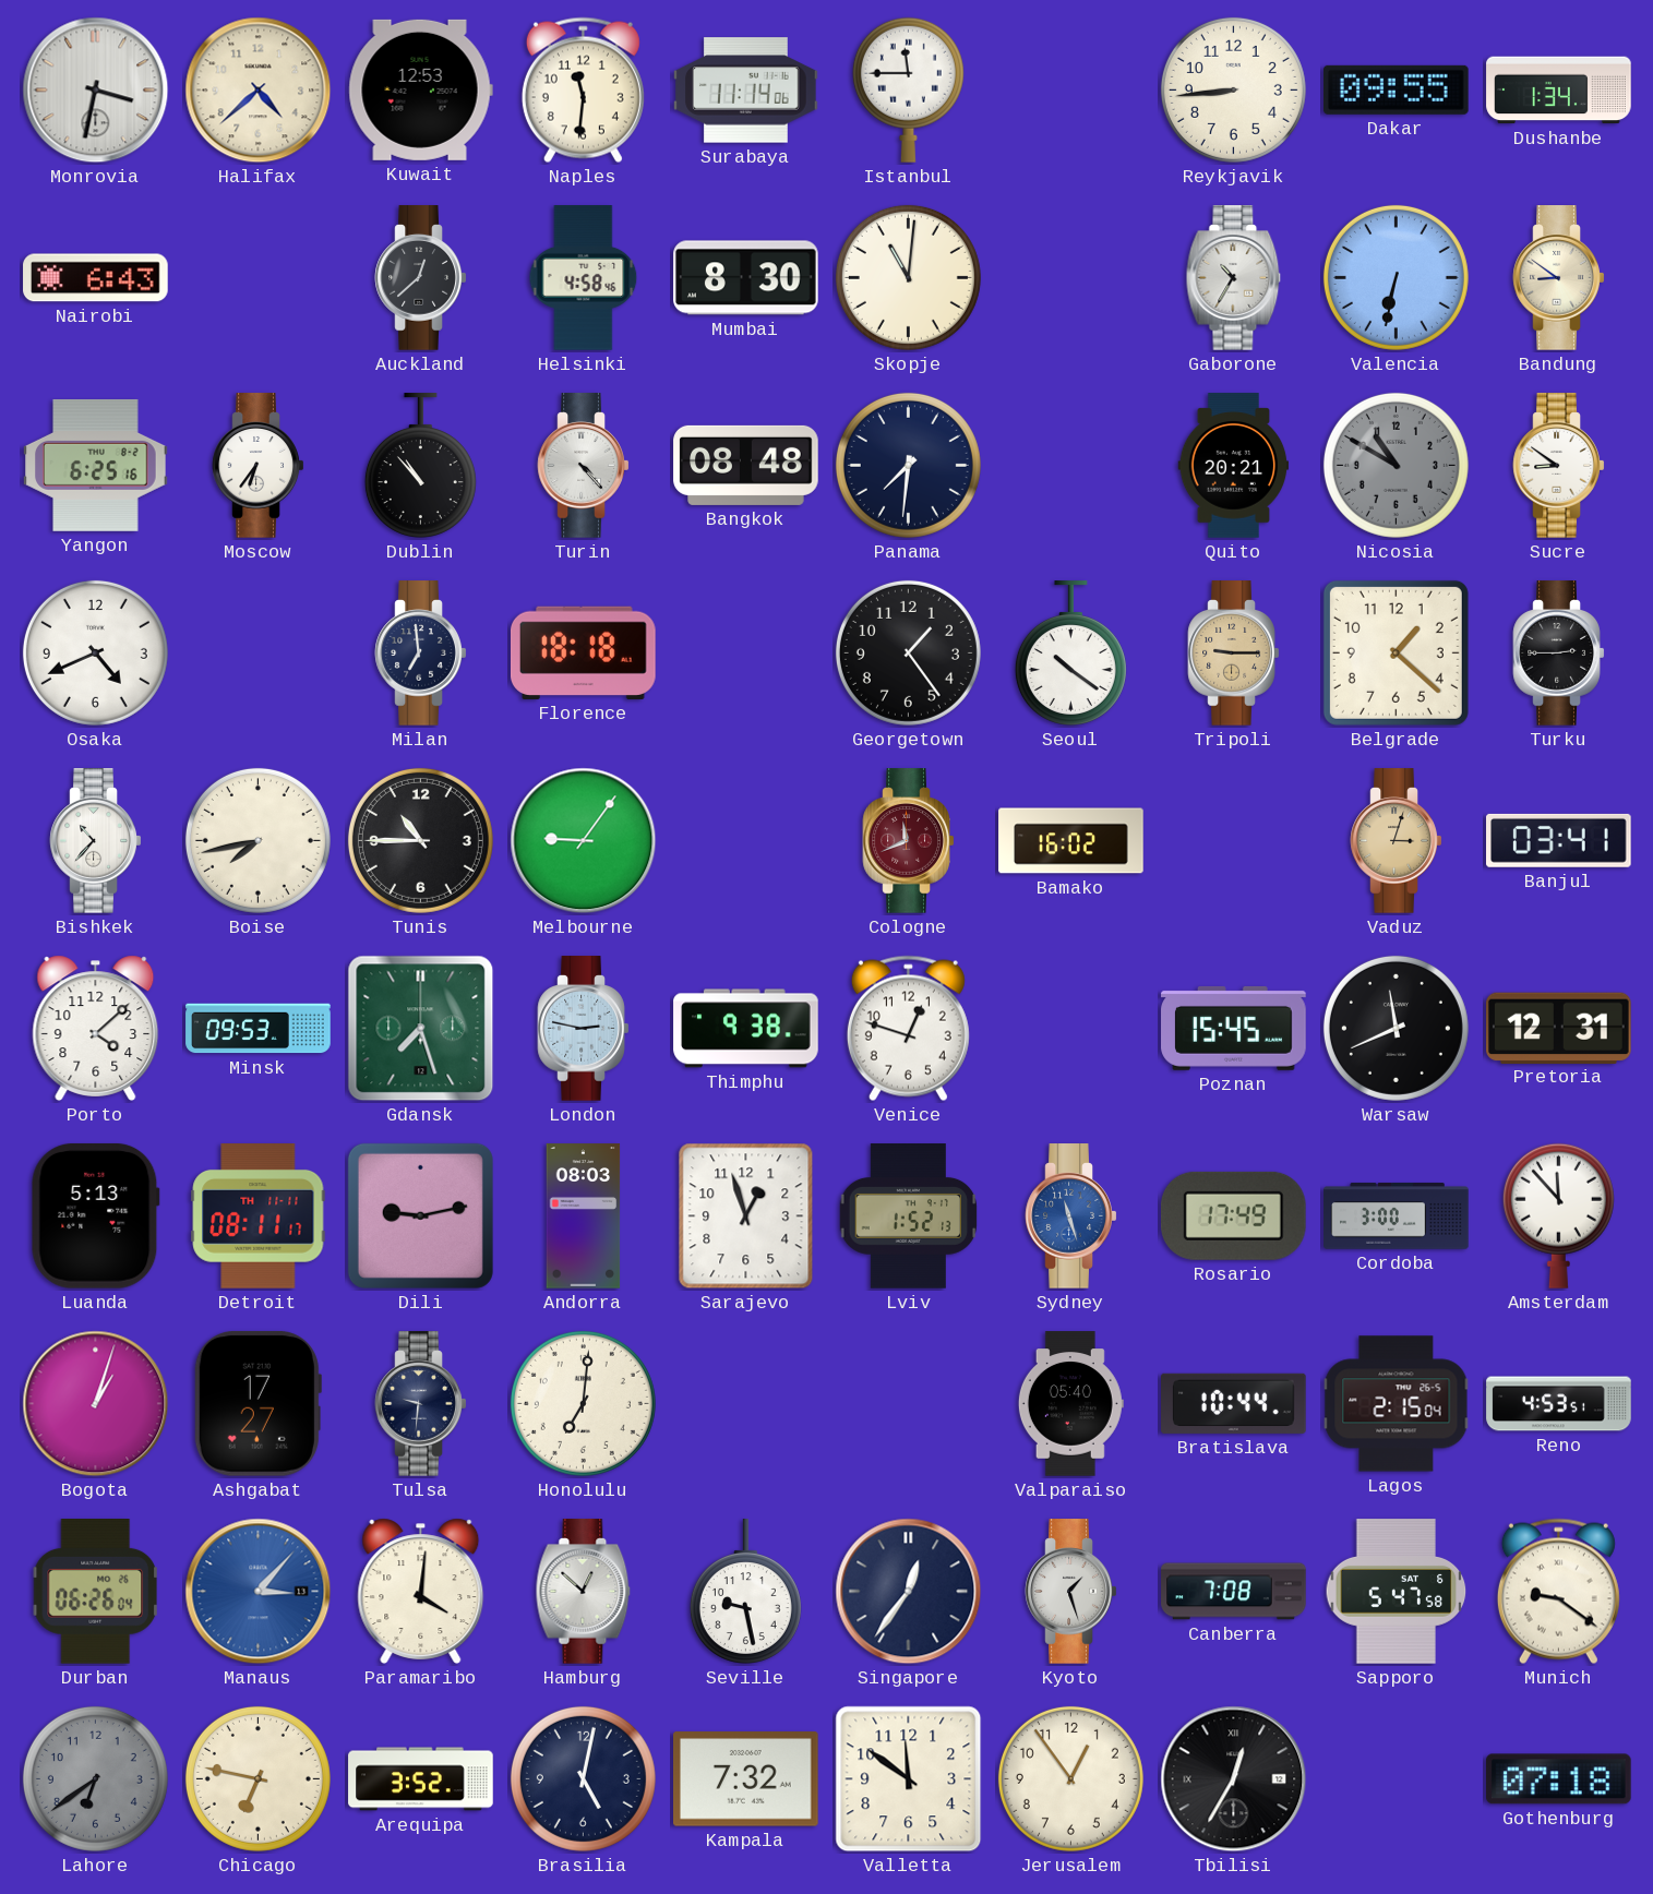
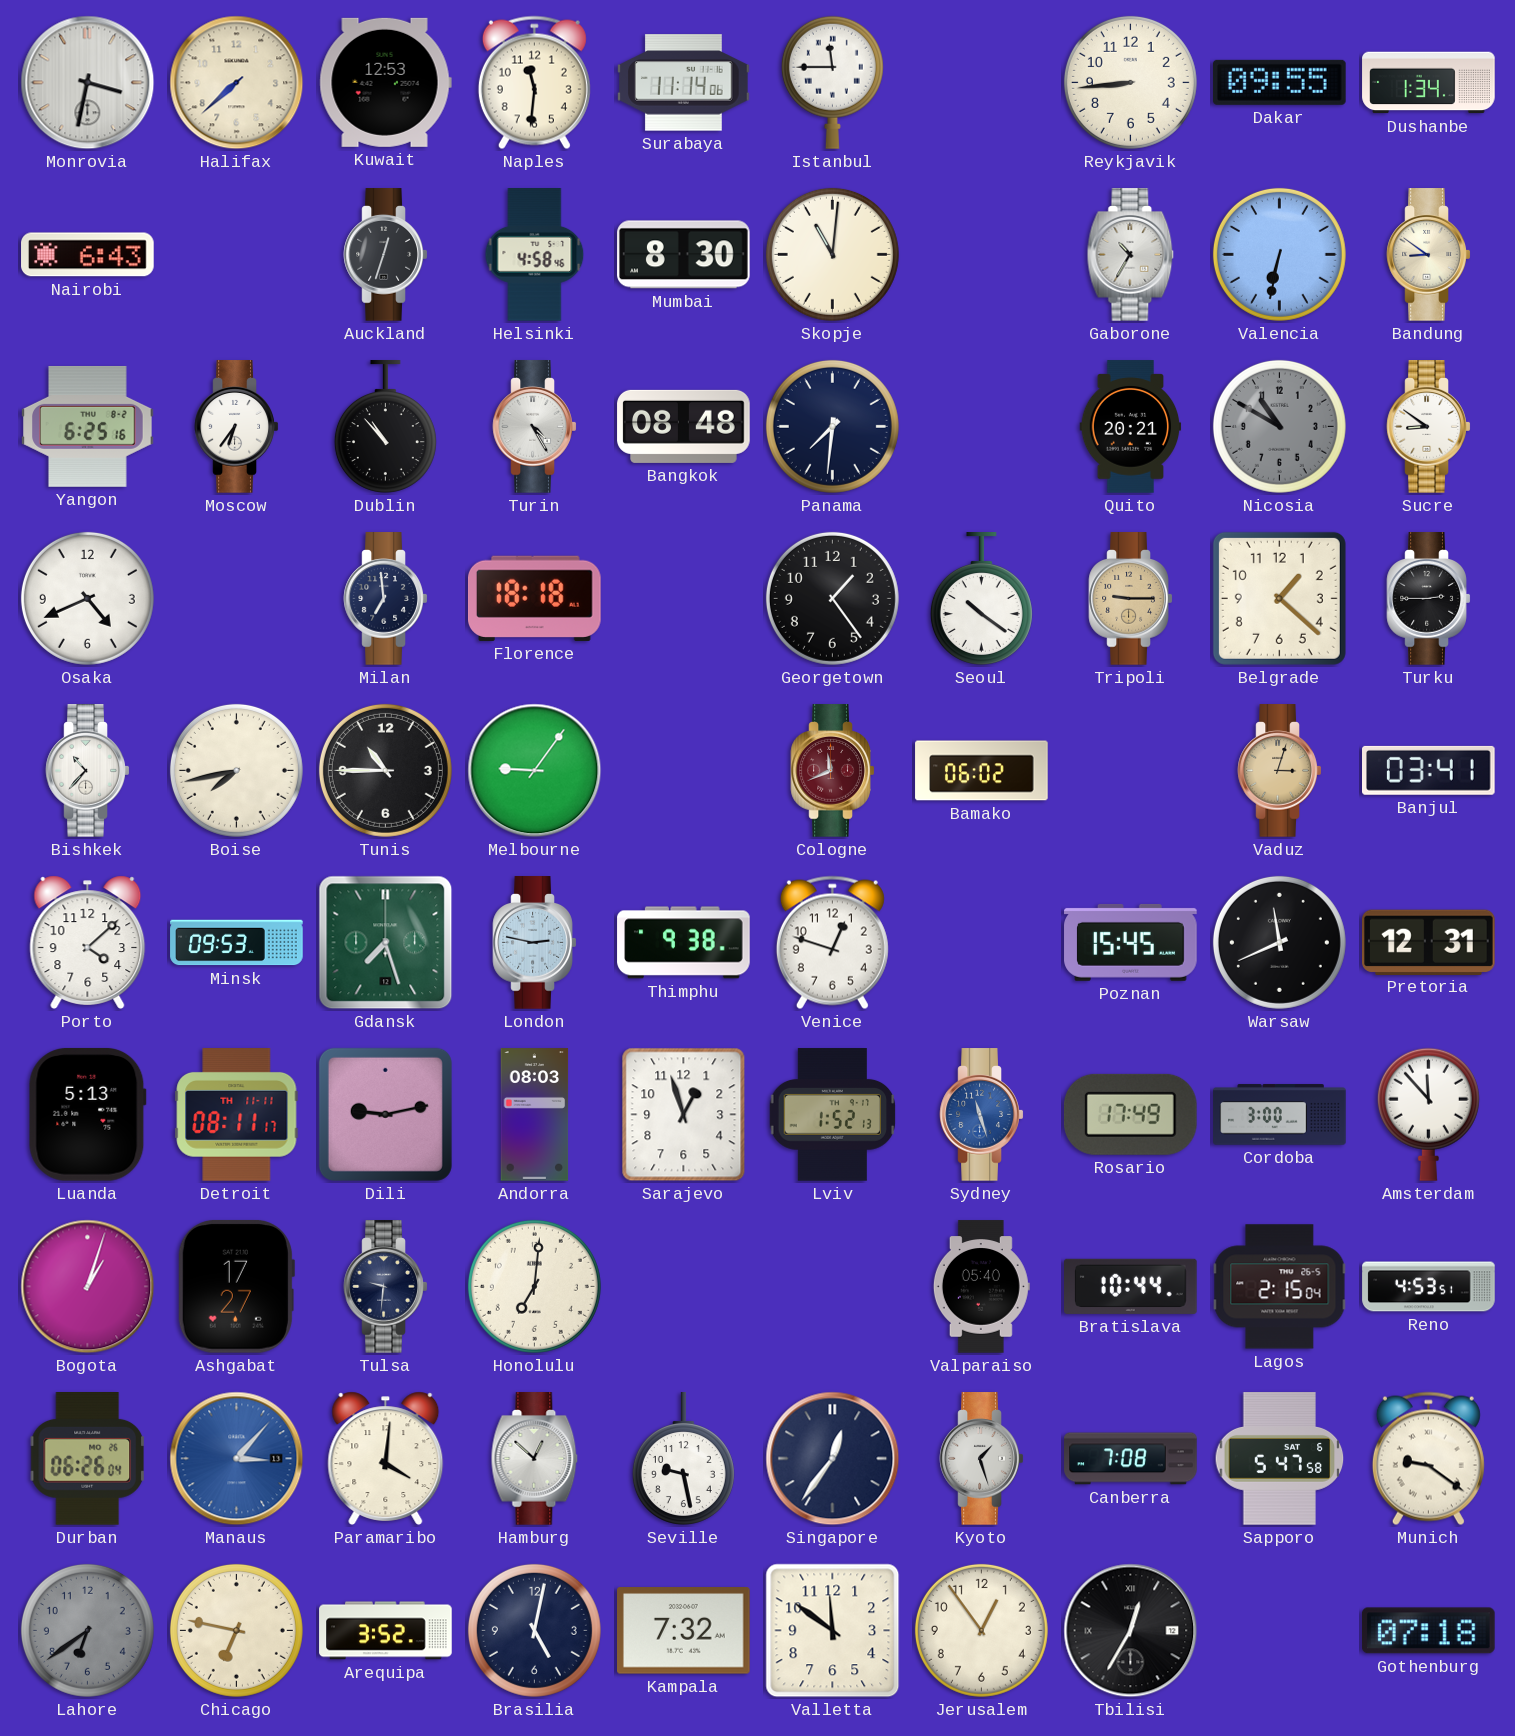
Halifax: 4:38 -> 7:38 (237, 83)
Auckland: 12:38 -> 12:33 (386, 255)
Turin: 4:23 -> 4:25 (535, 427)
Bamako: 16:02 -> 06:02 (982, 771)
